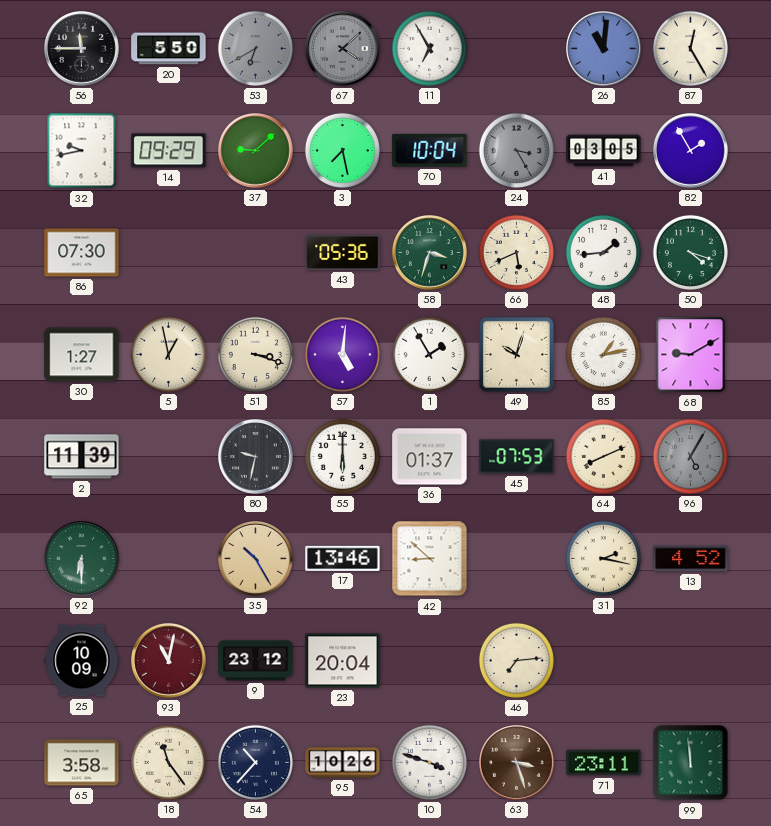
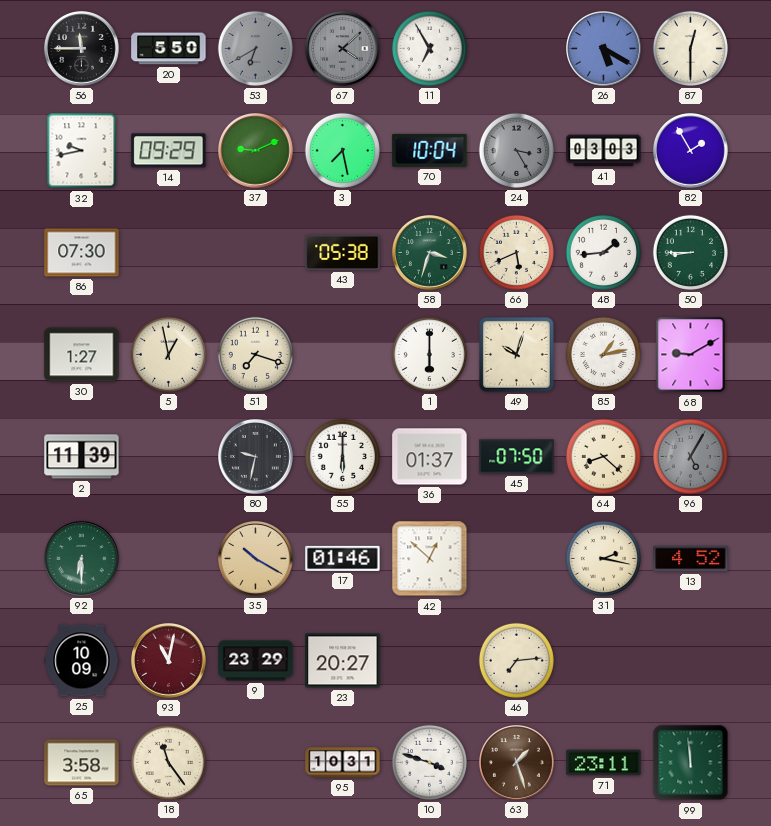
26: 11:01 -> 5:20 (604, 49)
87: 12:25 -> 12:30 (690, 48)
37: 9:08 -> 9:11 (256, 151)
41: 03:05 -> 03:03 (604, 151)
43: 05:36 -> 05:38 (343, 252)
50: 4:18 -> 8:45 (690, 252)
51: 3:18 -> 7:18 (255, 354)
57: 5:01 -> none (342, 354)
1: 1:55 -> 6:00 (429, 354)
45: 07:53 -> 07:50 (517, 457)
64: 8:11 -> 8:22 (603, 456)
35: 10:25 -> 10:20 (256, 559)
17: 13:46 -> 01:46 (343, 558)
42: 8:52 -> 12:52 (430, 559)
9: 23:12 -> 23:29 (256, 661)
23: 20:04 -> 20:27 (343, 661)
54: 10:37 -> none (255, 762)
95: 10:26 -> 10:31 (343, 763)
63: 3:27 -> 1:27 (517, 763)
